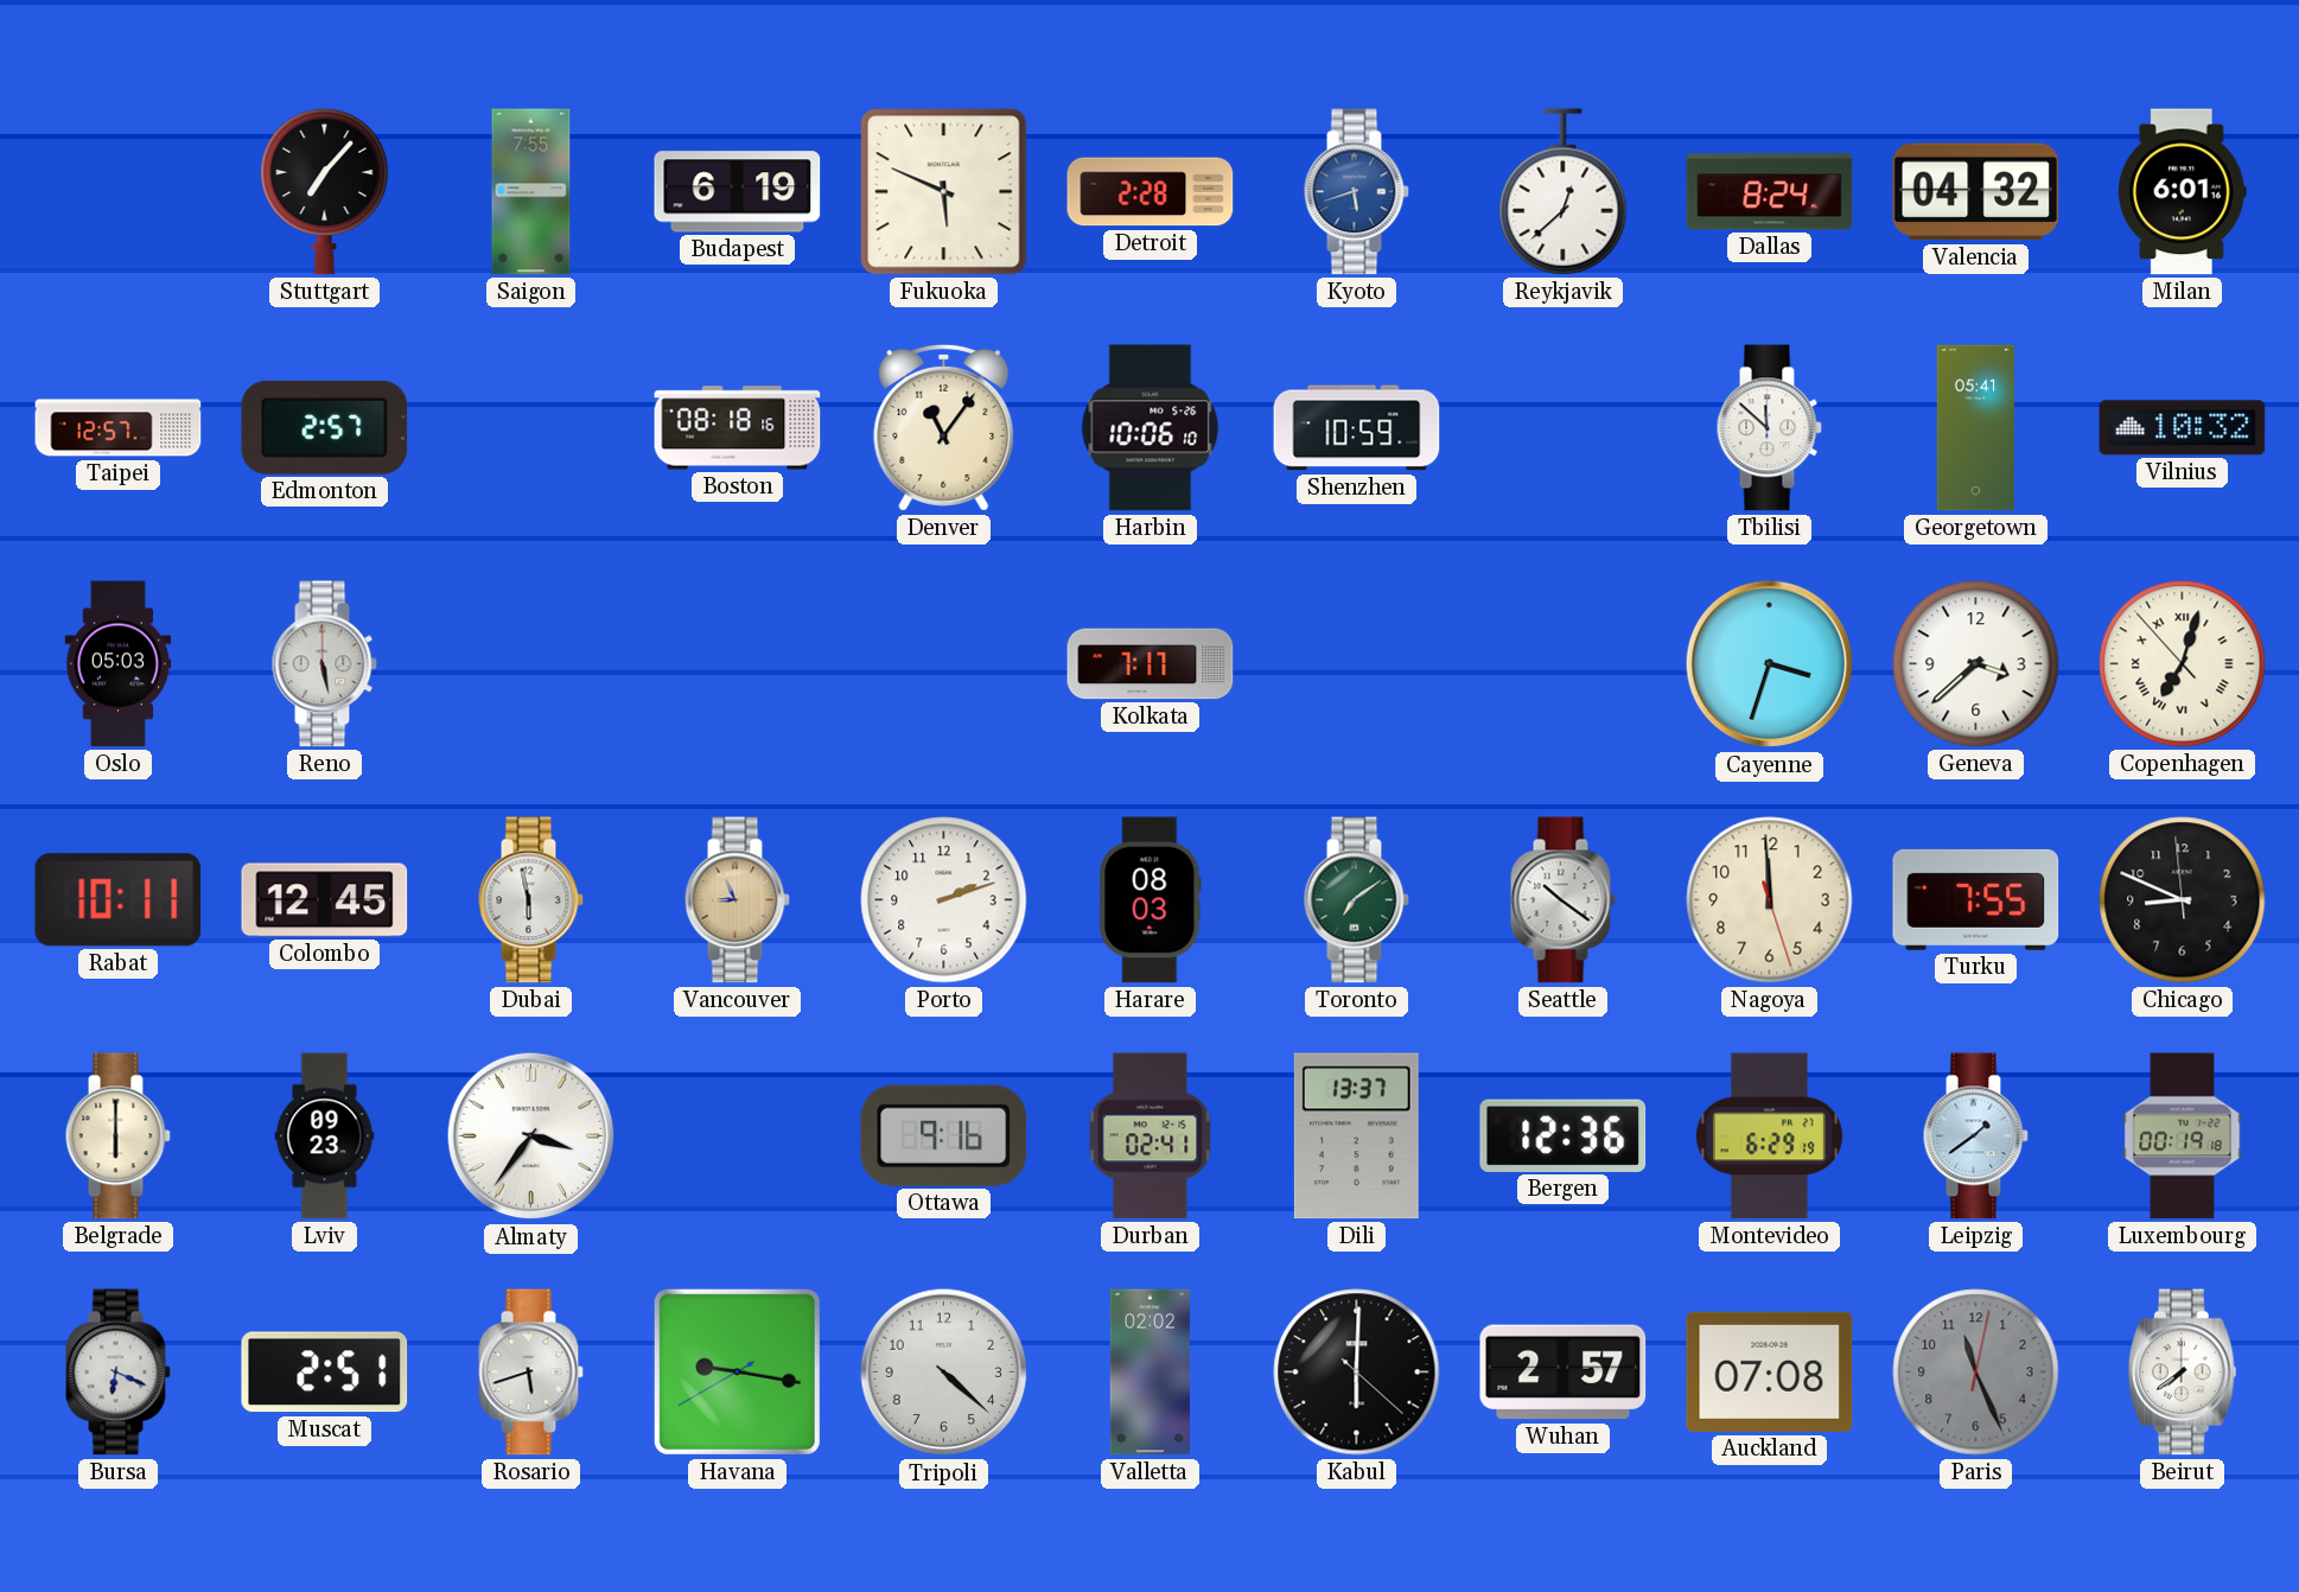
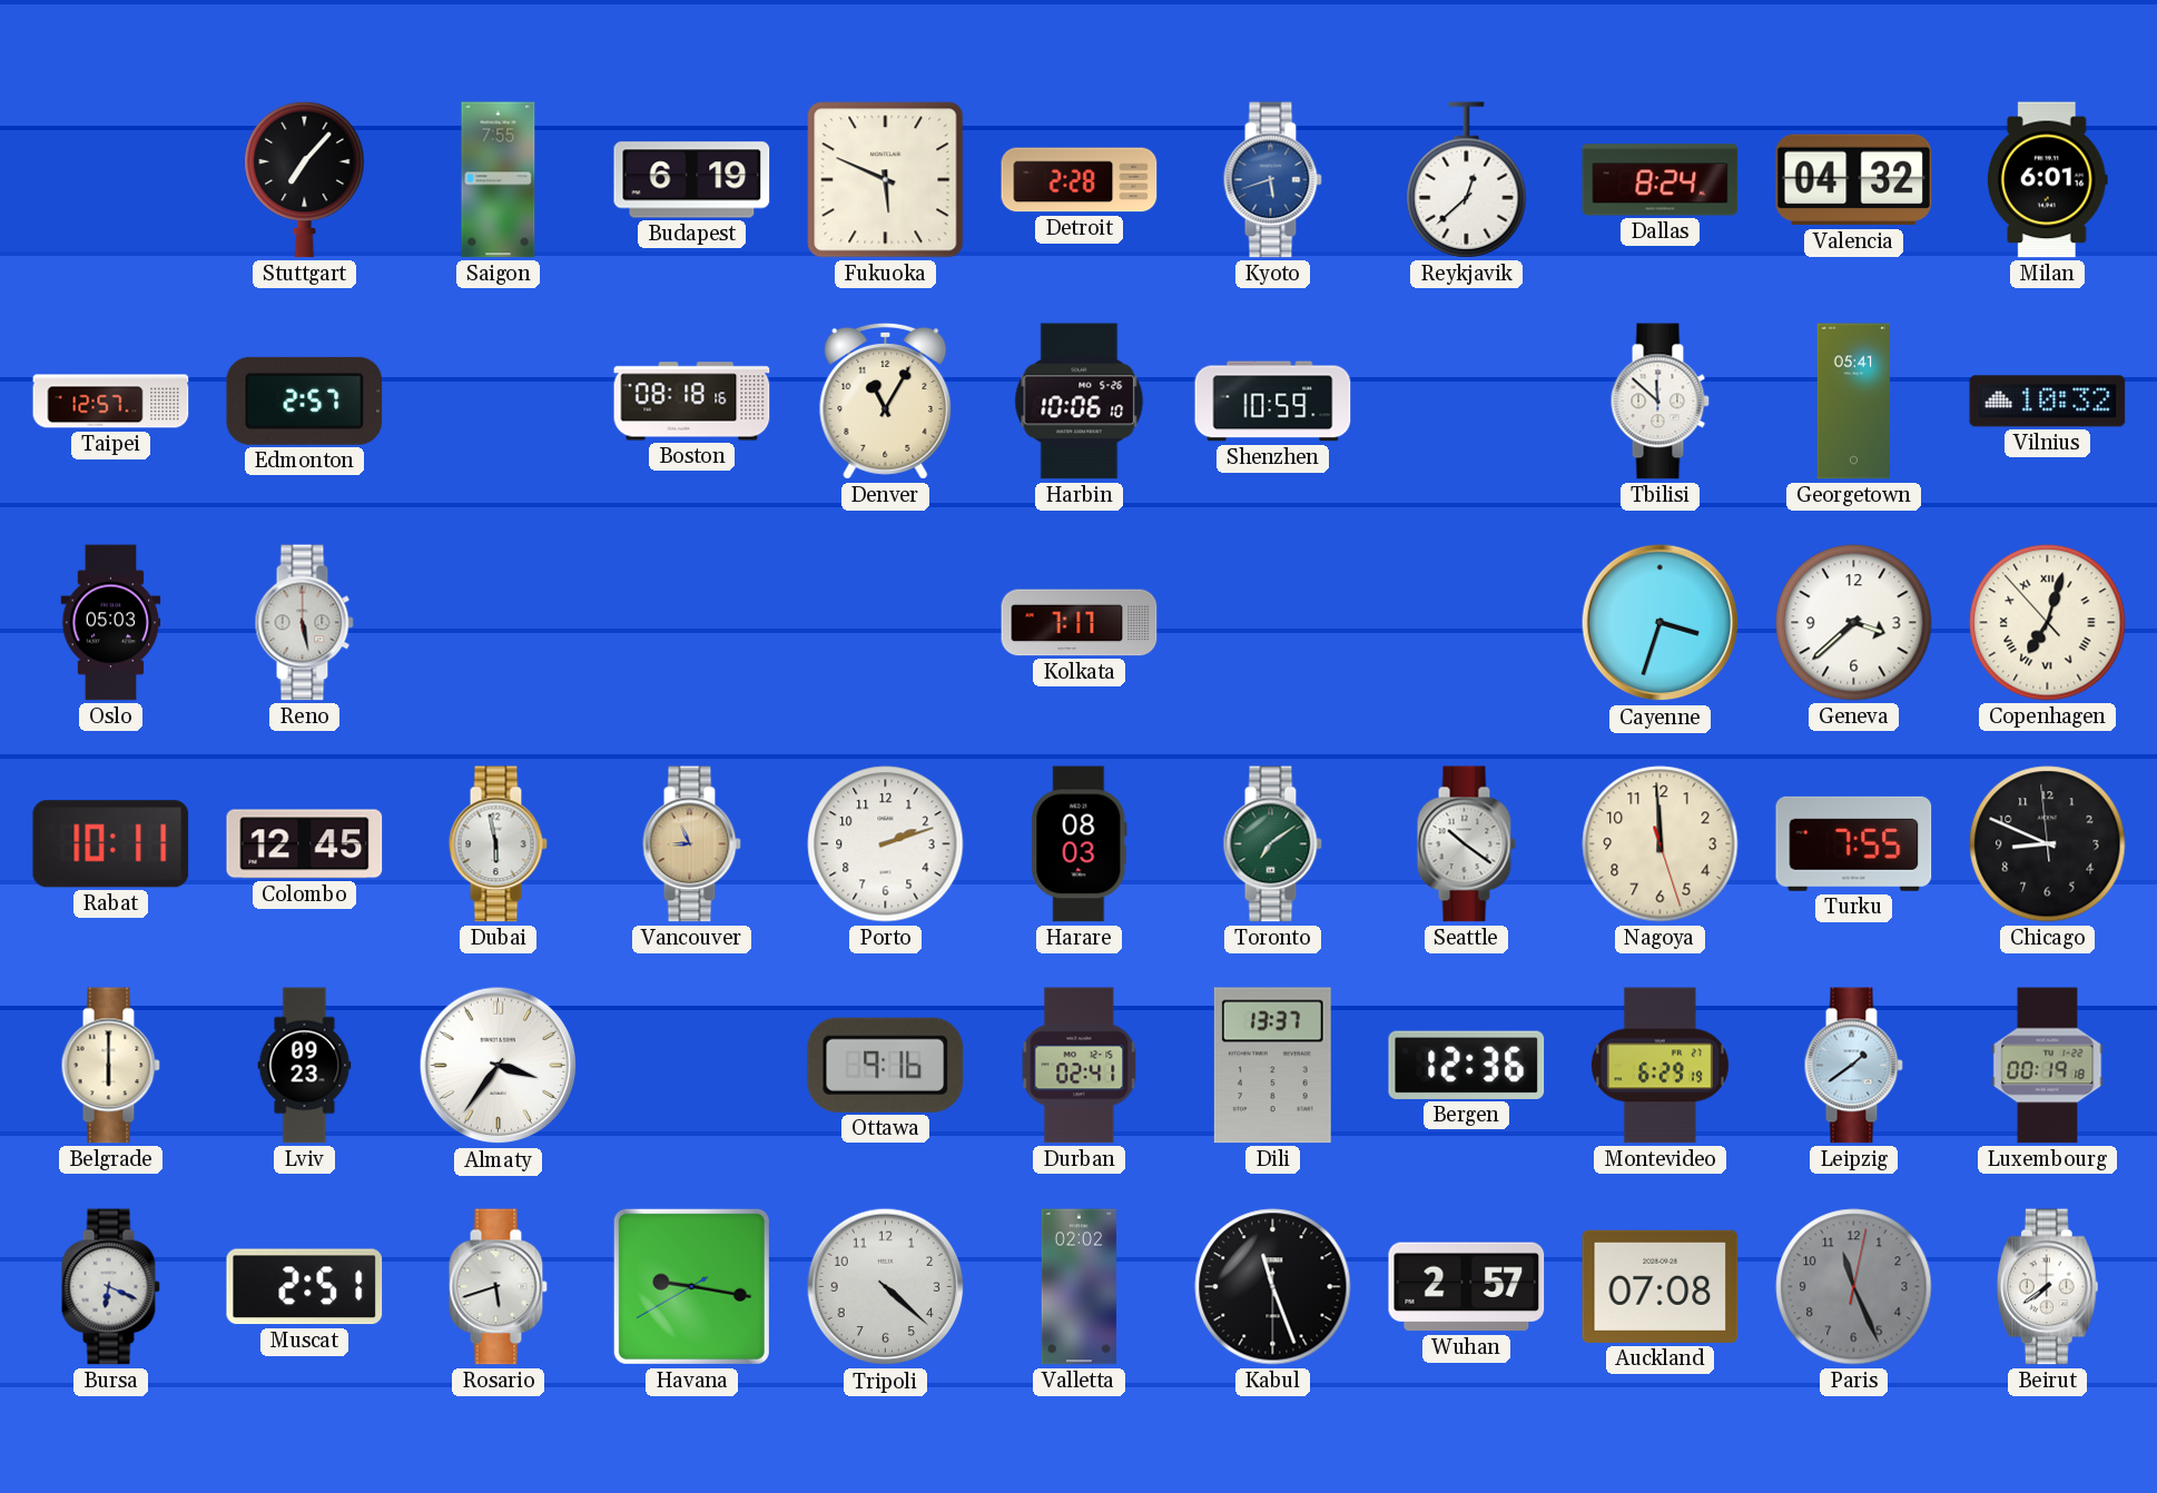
Denver: 11:06 -> 11:05 (886, 401)
Kabul: 6:00 -> 11:26 (1273, 1287)
